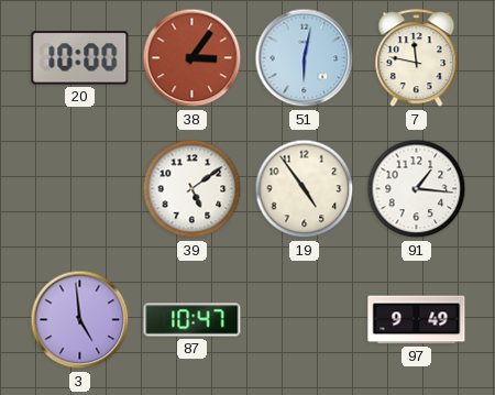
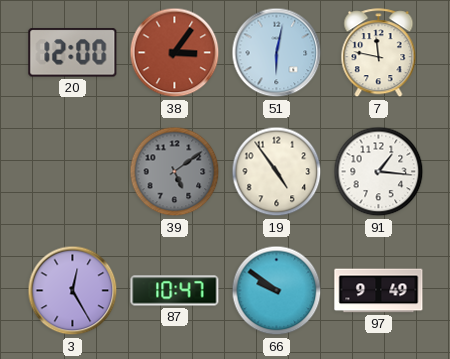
20: 10:00 -> 12:00 (73, 53)
39 dial: white -> grey (175, 172)
3: 4:59 -> 12:25 (73, 291)
66: none -> 9:51 (277, 291)
